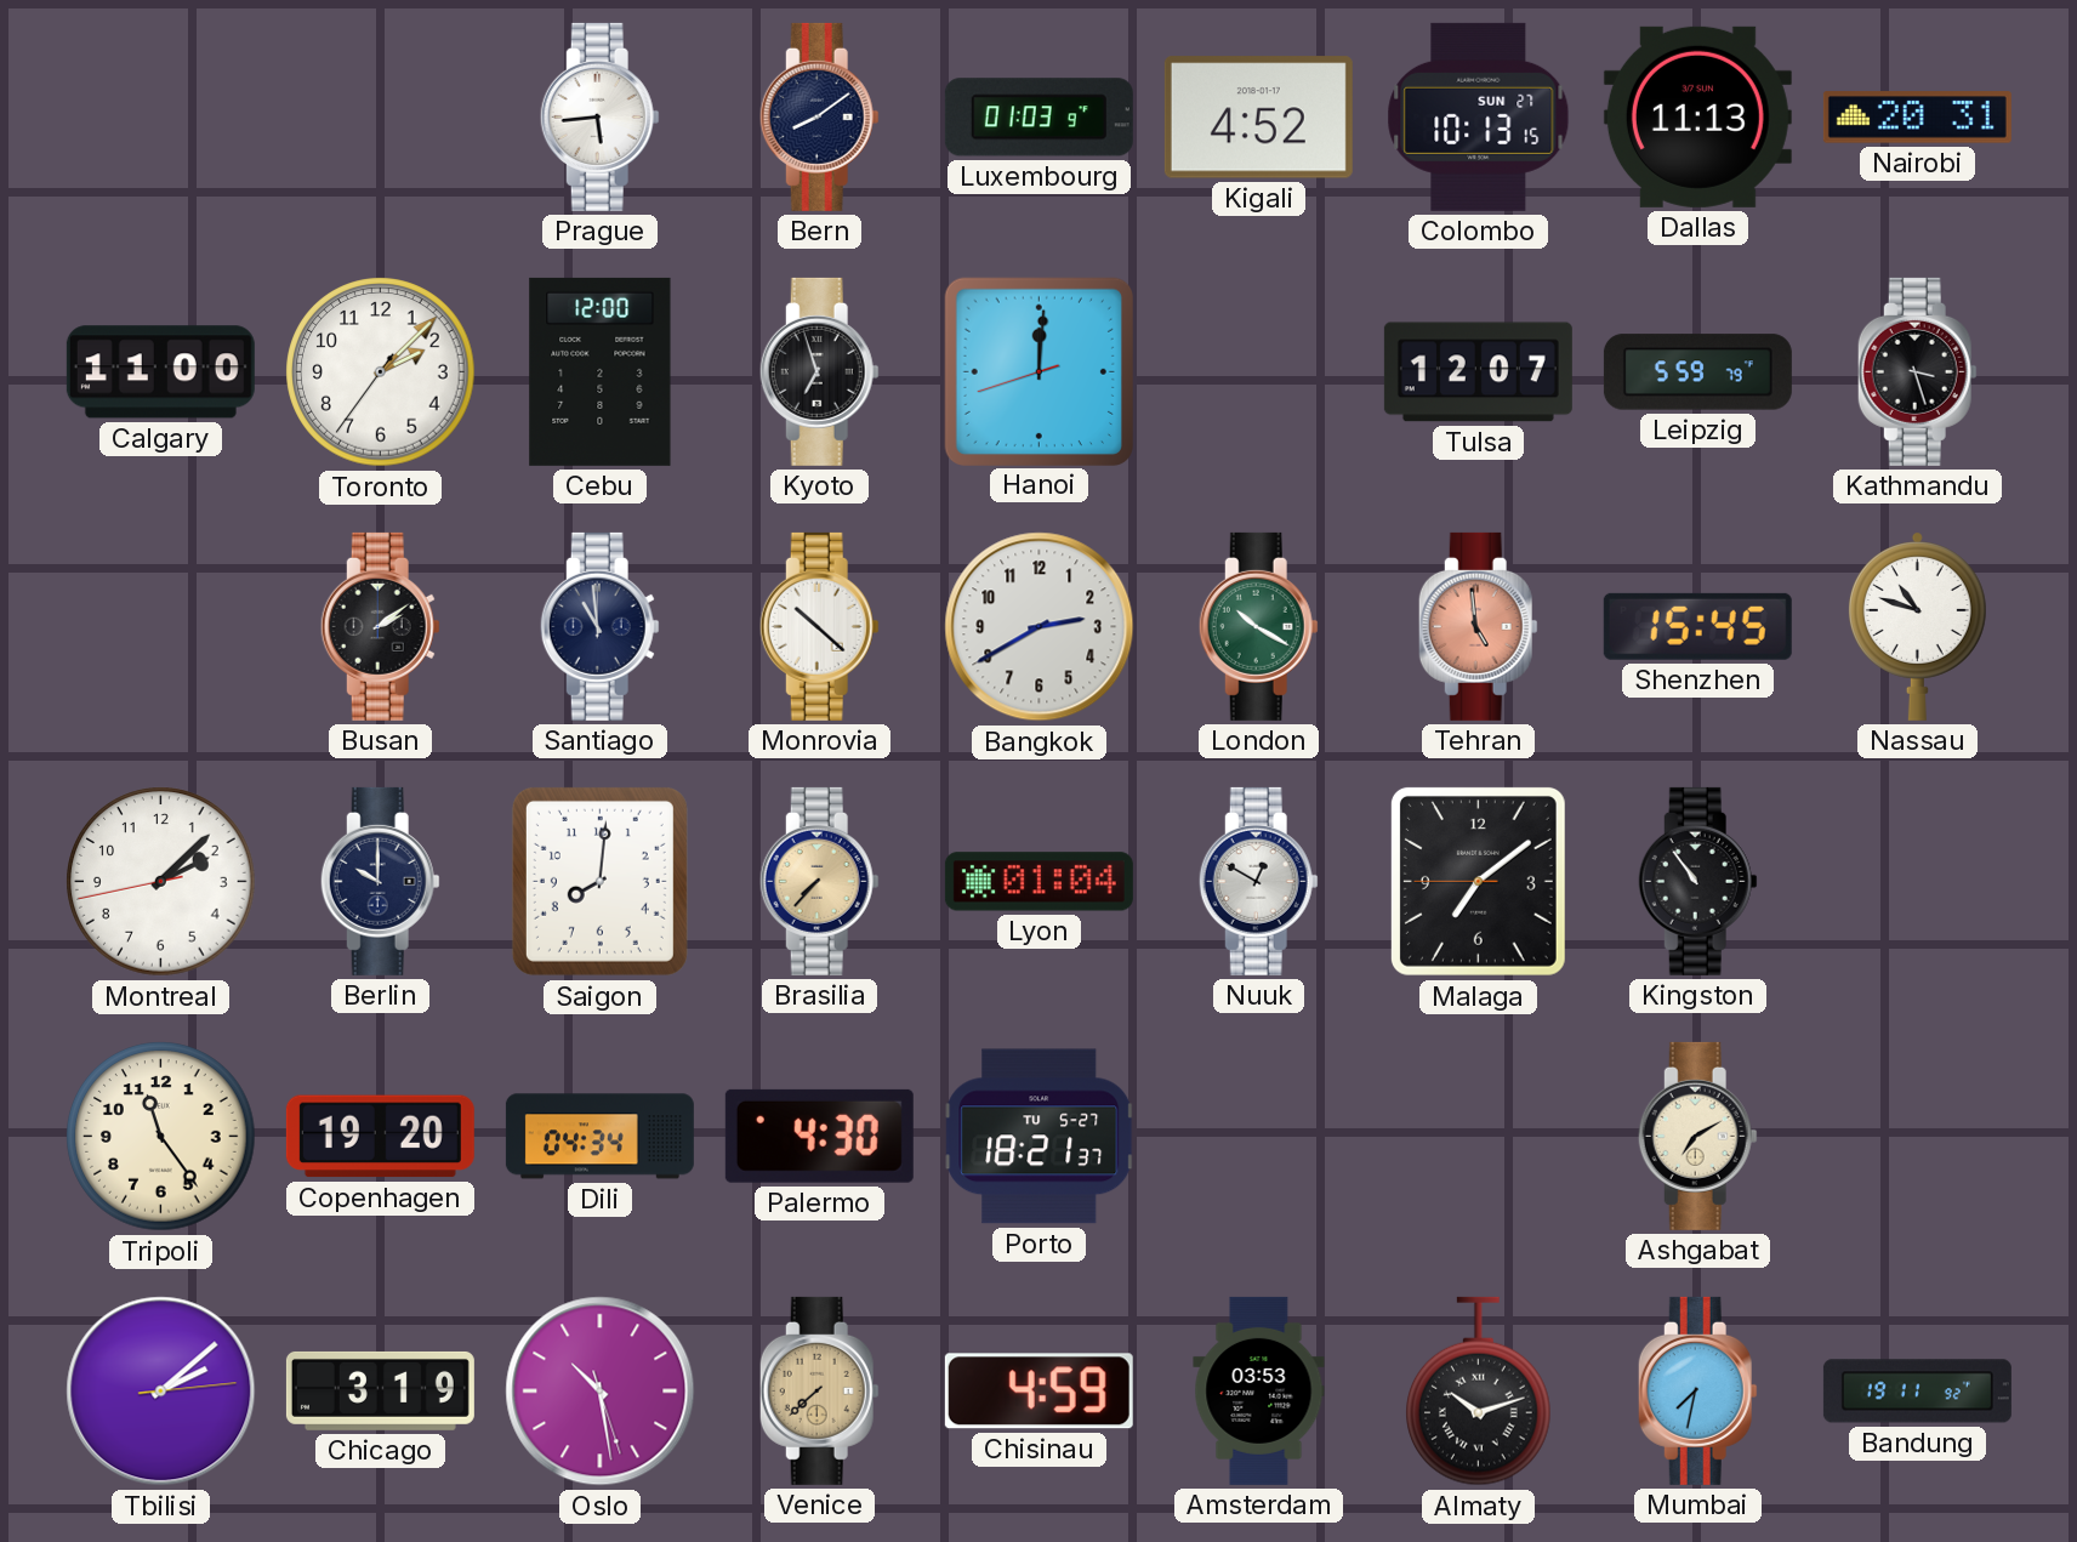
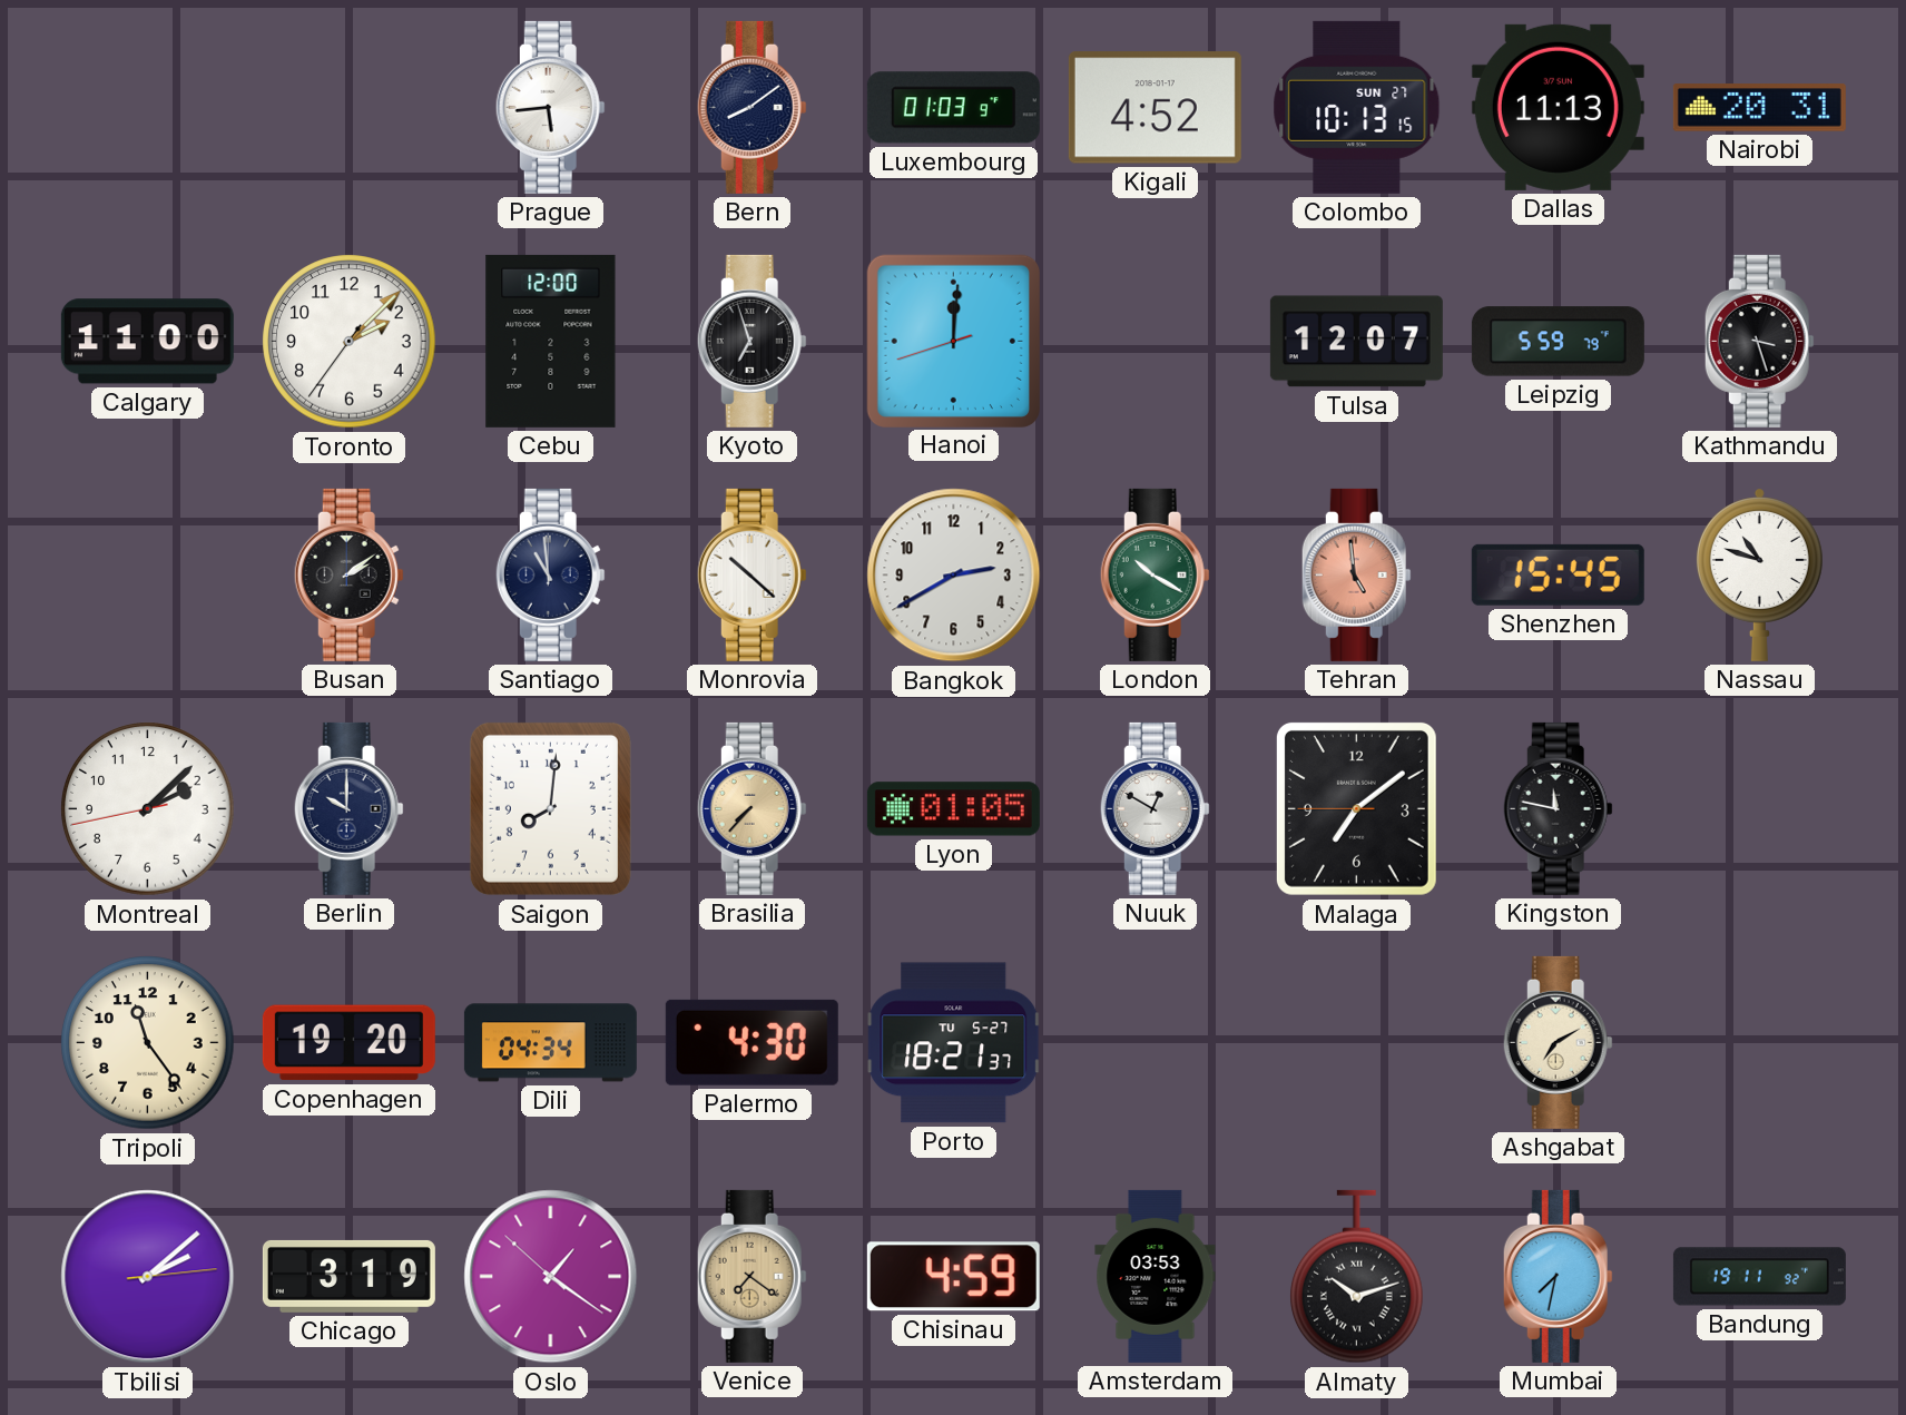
Lyon: 01:04 -> 01:05 (953, 809)
Kingston: 10:54 -> 11:47 (1558, 808)
Oslo: 10:28 -> 1:20 (551, 1277)
Venice: 7:38 -> 7:21 (751, 1276)
